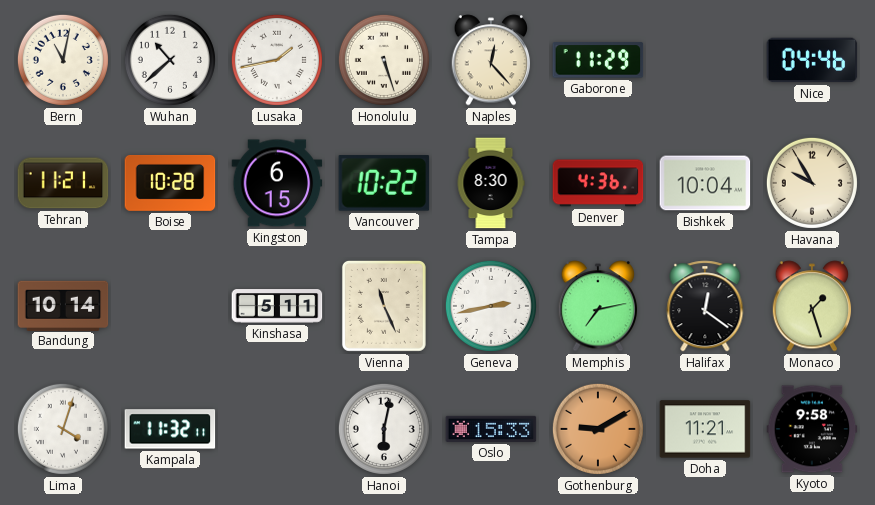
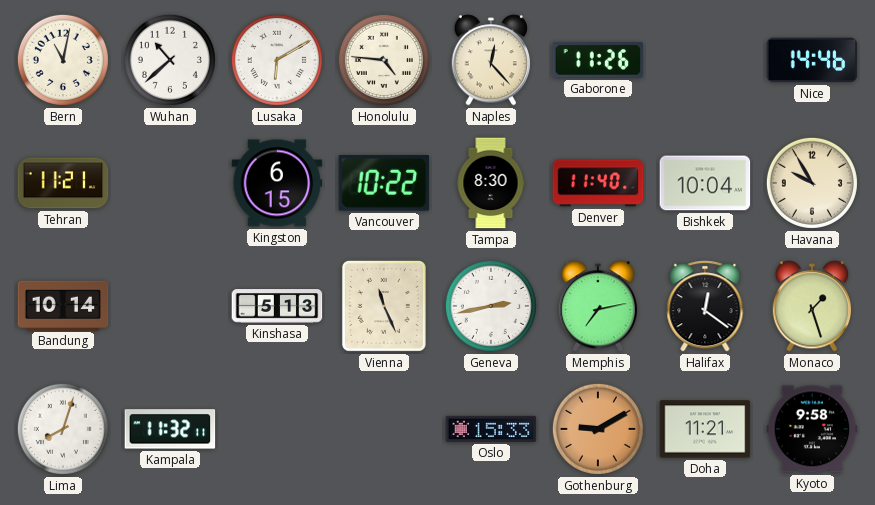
Lusaka: 1:43 -> 6:10 (277, 60)
Honolulu: 5:27 -> 4:46 (384, 60)
Gaborone: 11:29 -> 11:26 (598, 60)
Nice: 04:46 -> 14:46 (812, 60)
Boise: 10:28 -> none (170, 183)
Denver: 4:36 -> 11:40 (598, 183)
Kinshasa: 5:11 -> 5:13 (277, 306)
Lima: 4:03 -> 8:03 (63, 429)
Hanoi: 6:02 -> none (384, 429)
